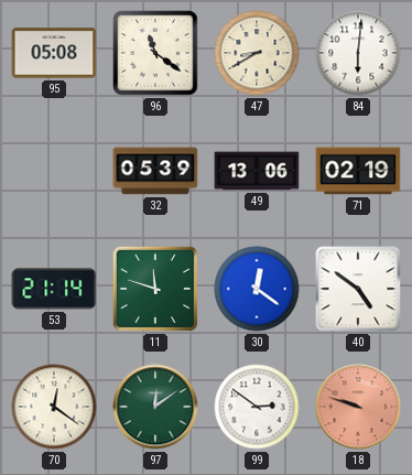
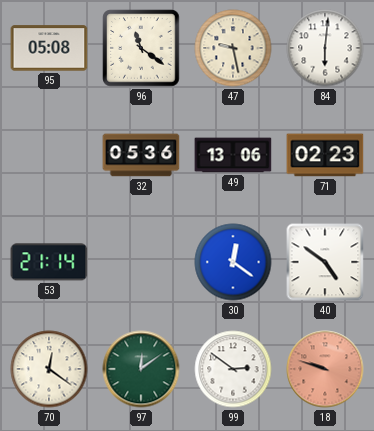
47: 8:40 -> 9:28 (233, 48)
32: 05:39 -> 05:36 (141, 155)
71: 02:19 -> 02:23 (325, 155)
11: 11:48 -> none (155, 289)
